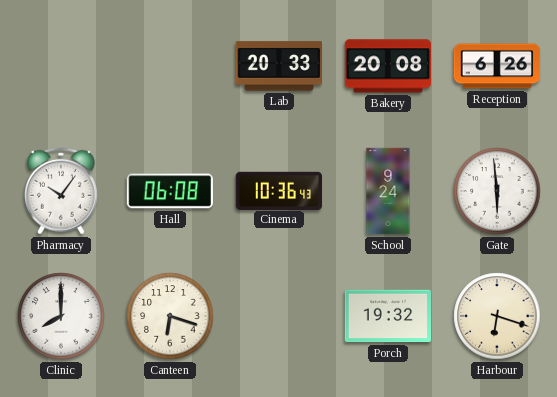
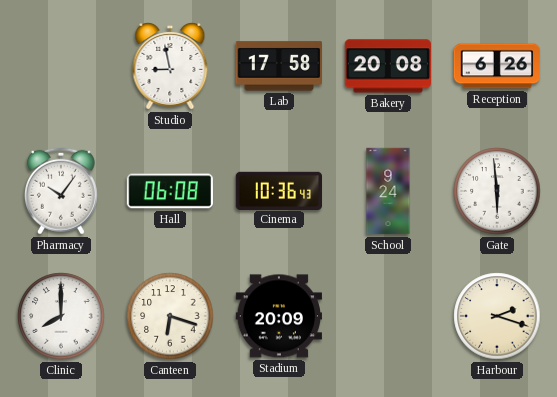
Studio: none -> 8:58 (170, 67)
Lab: 20:33 -> 17:58 (278, 66)
Stadium: none -> 20:09 (278, 316)
Porch: 19:32 -> none (387, 316)
Harbour: 6:18 -> 2:18 (497, 316)
